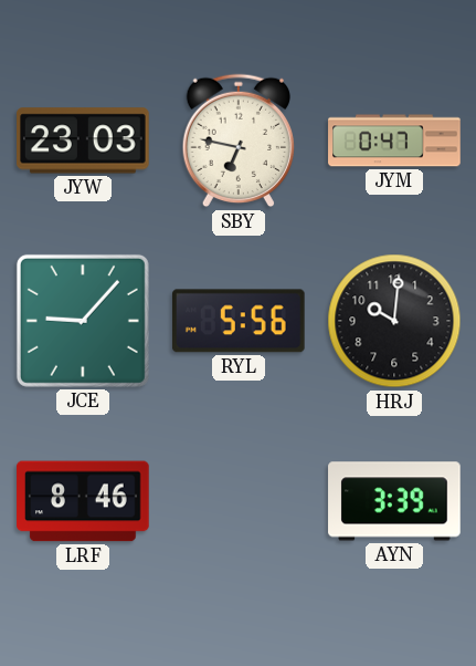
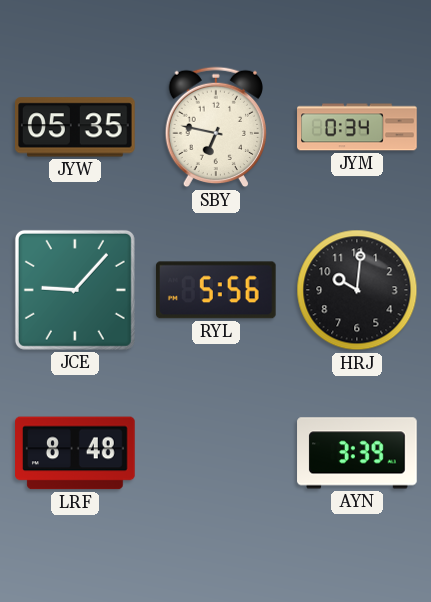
JYW: 23:03 -> 05:35 (76, 127)
JYM: 0:47 -> 0:34 (357, 127)
LRF: 8:46 -> 8:48 (75, 453)
